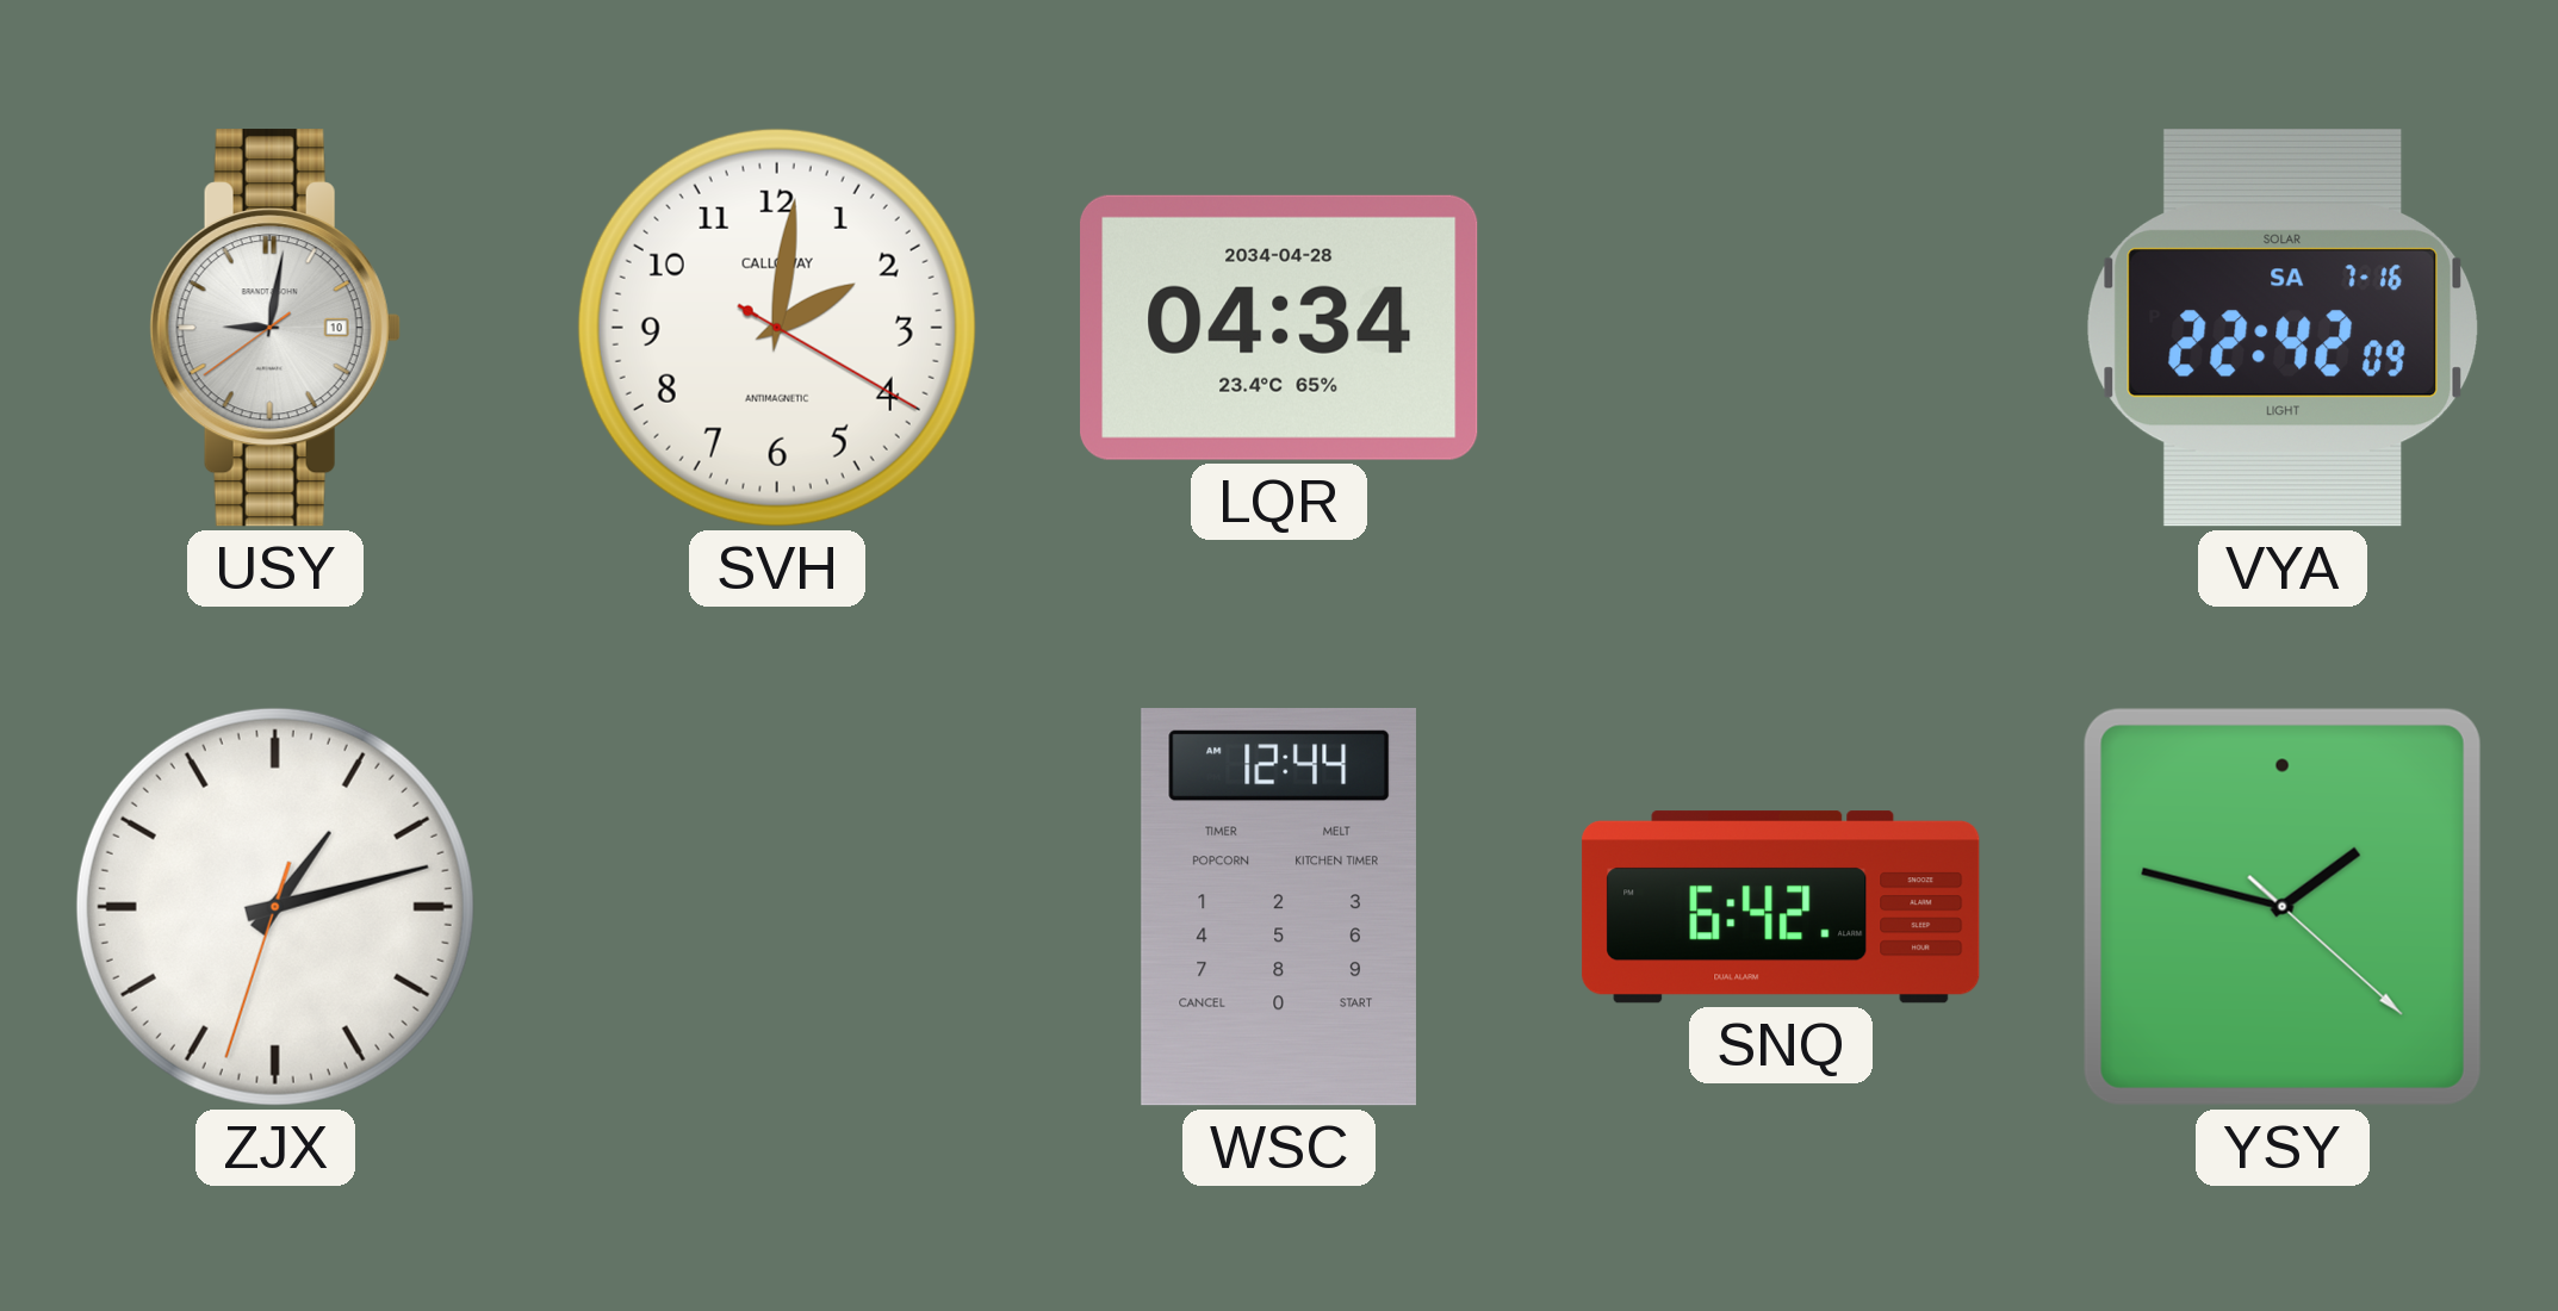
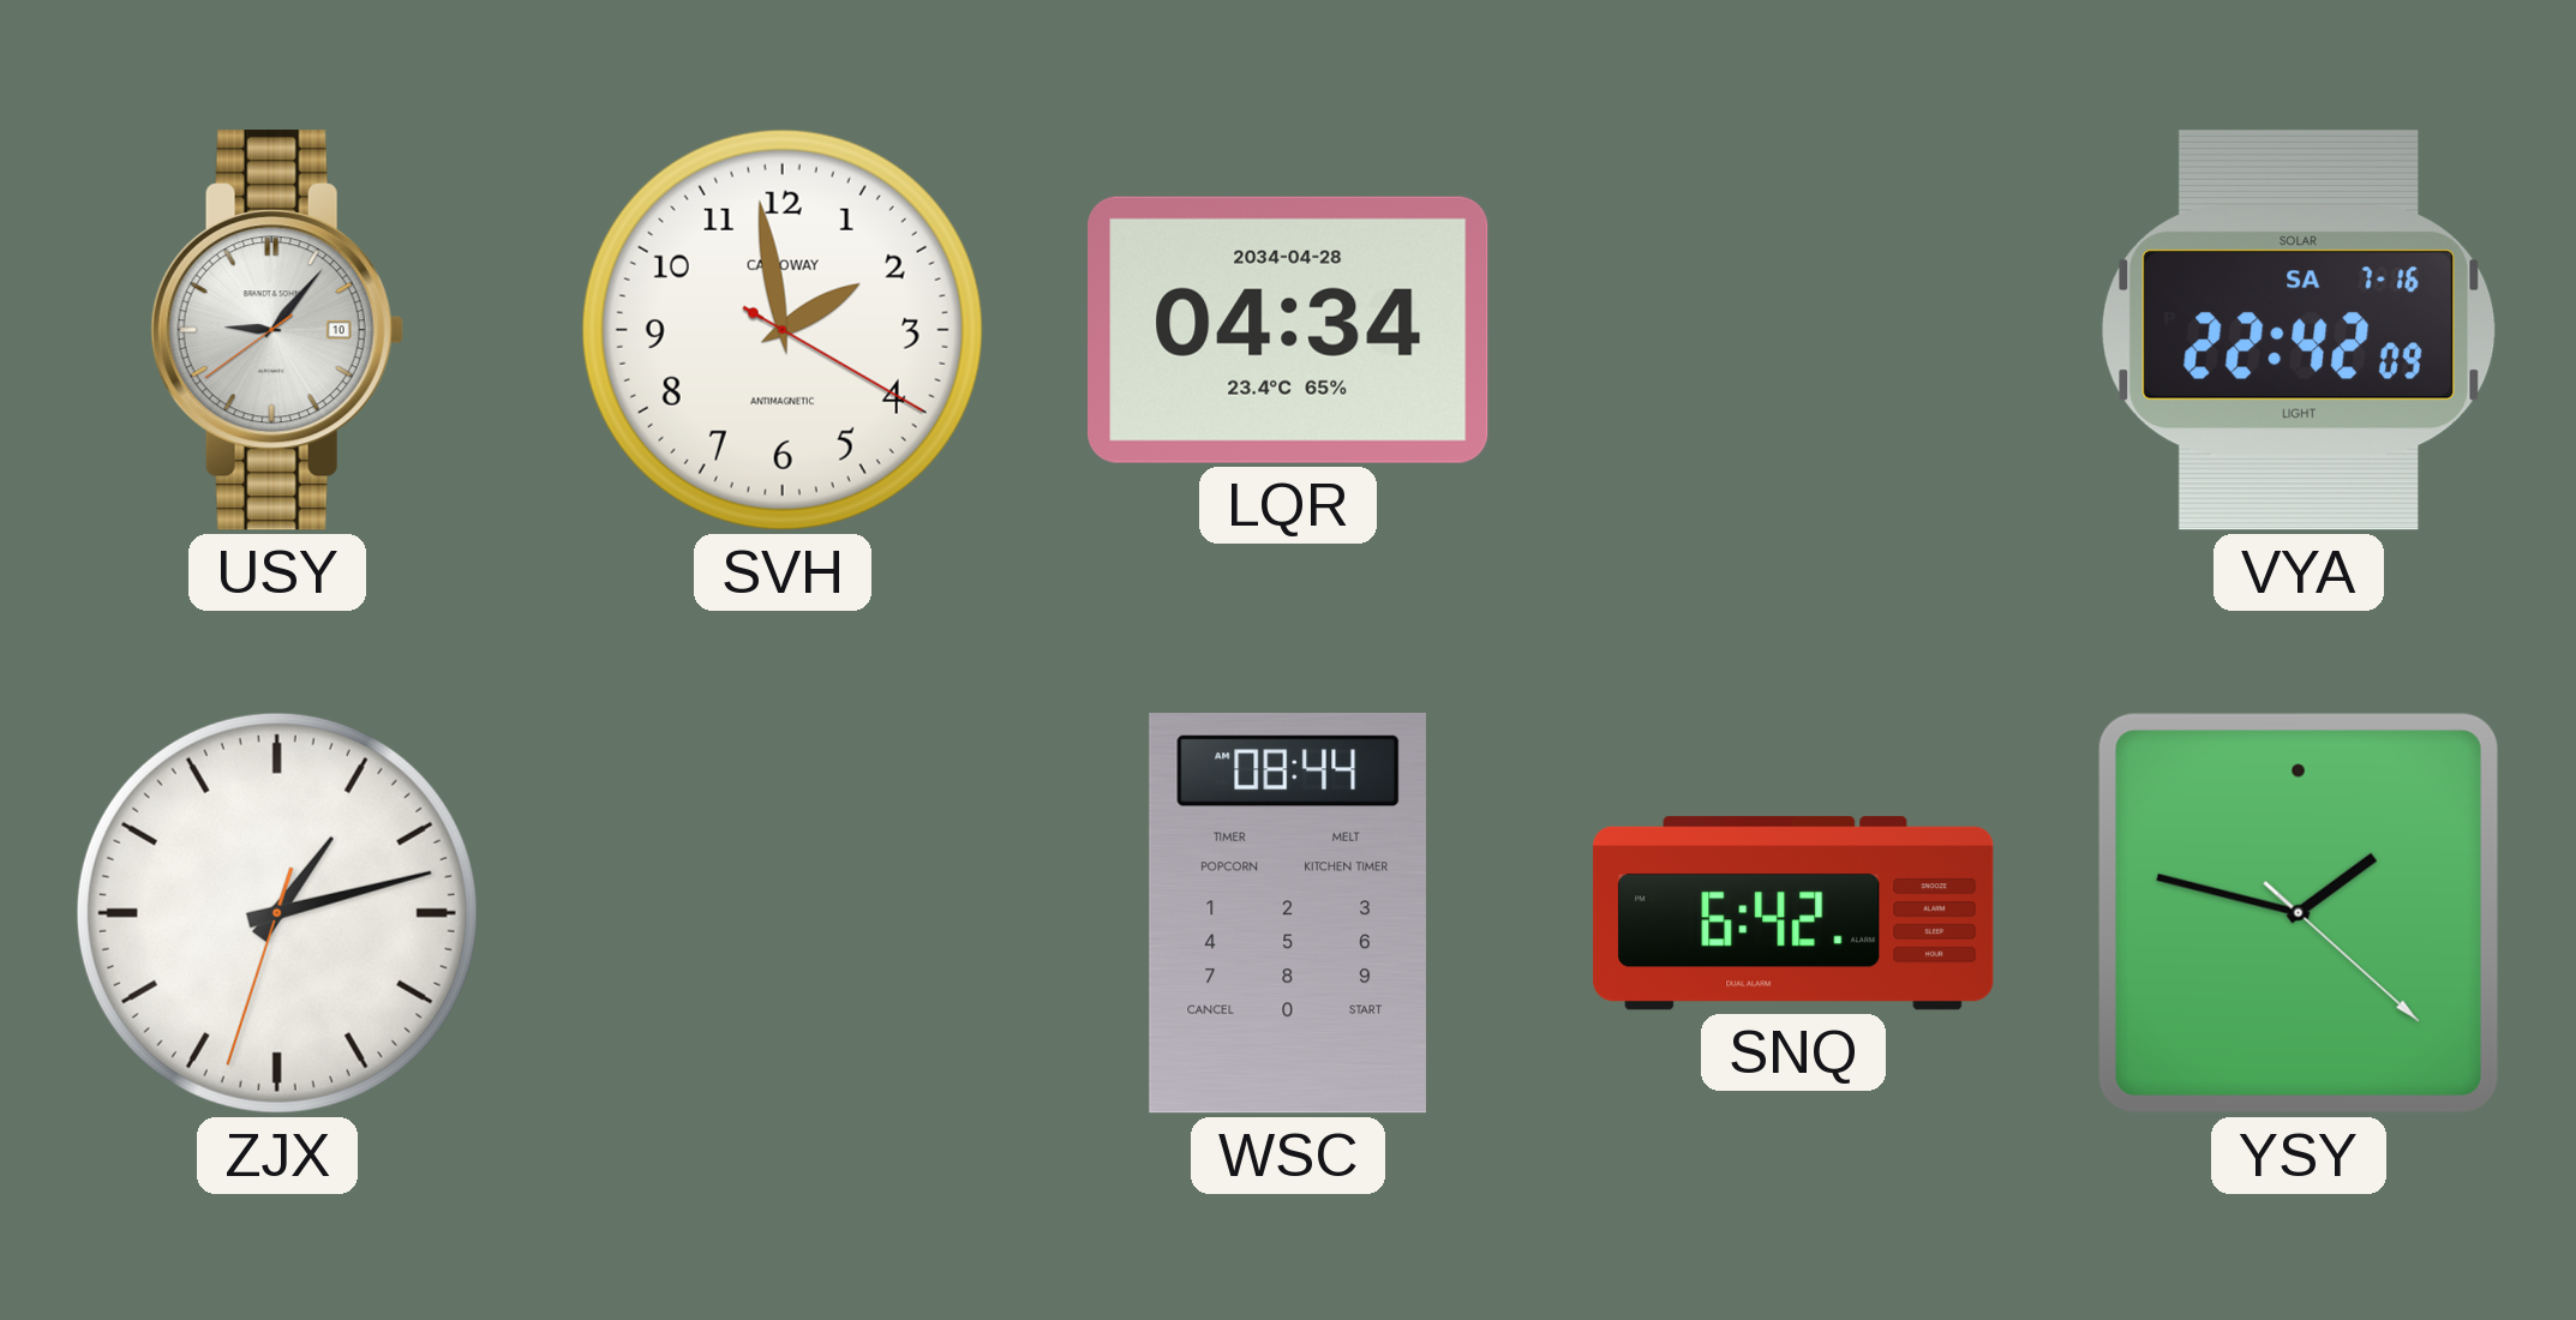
USY: 9:01 -> 9:06 (277, 330)
SVH: 2:01 -> 1:58 (783, 330)
WSC: 12:44 -> 08:44 (1288, 914)
